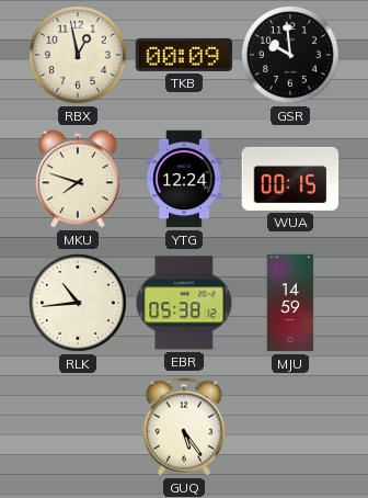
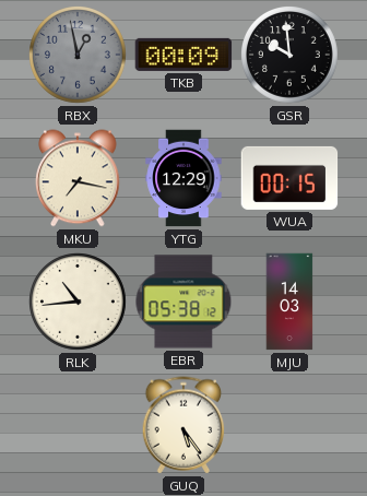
RBX dial: cream -> grey (79, 56)
MKU: 7:48 -> 7:17 (79, 178)
YTG: 12:24 -> 12:29 (183, 178)
MJU: 14:59 -> 14:03 (289, 302)
